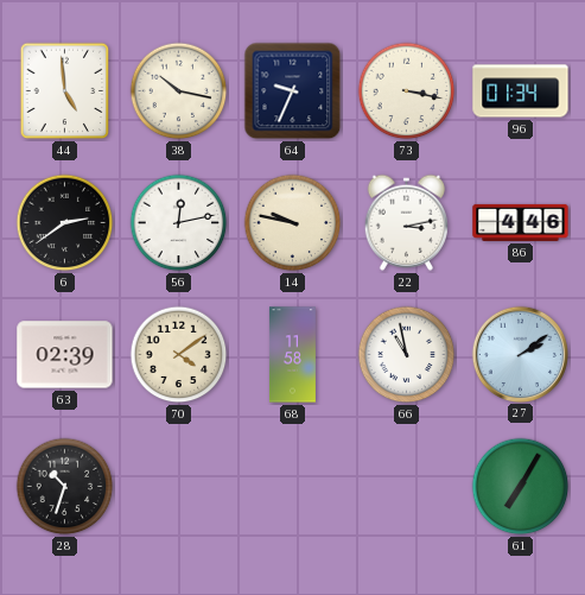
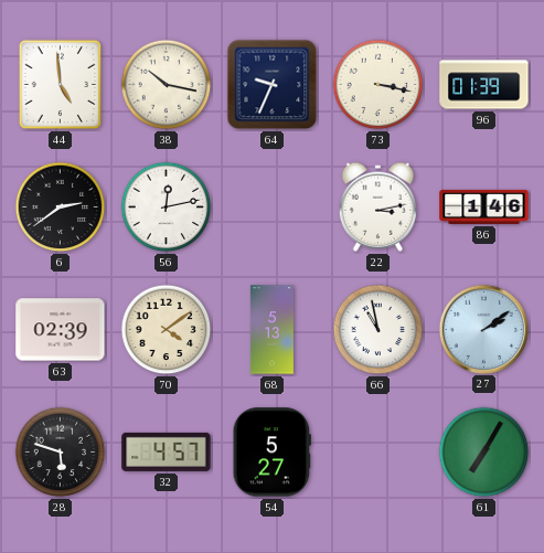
96: 01:34 -> 01:39 (484, 85)
14: 9:47 -> none (293, 223)
86: 4:46 -> 1:46 (484, 206)
68: 11:58 -> 5:13 (271, 330)
28: 10:33 -> 5:48 (61, 453)
32: none -> 4:57 (167, 451)
54: none -> 5:27 (271, 453)
